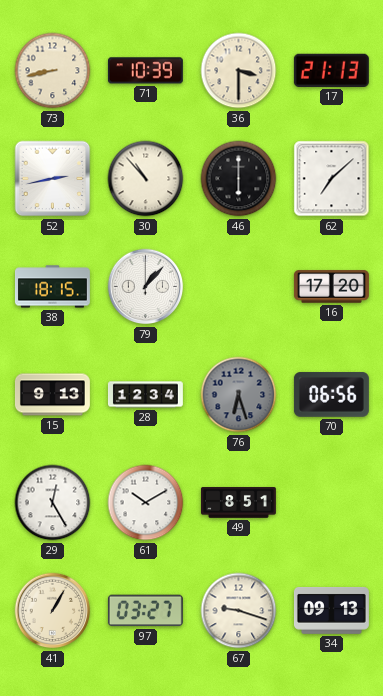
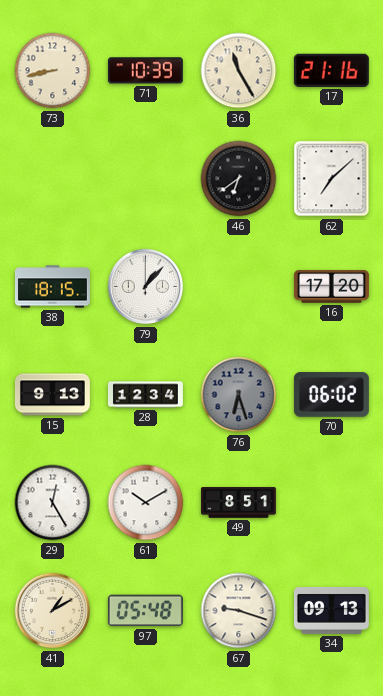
36: 3:30 -> 11:25 (239, 71)
17: 21:13 -> 21:16 (331, 70)
52: 2:43 -> none (53, 179)
30: 10:53 -> none (146, 179)
46: 6:00 -> 6:39 (239, 179)
70: 06:56 -> 06:02 (331, 395)
41: 1:05 -> 1:10 (53, 611)
97: 03:27 -> 05:48 (145, 611)
